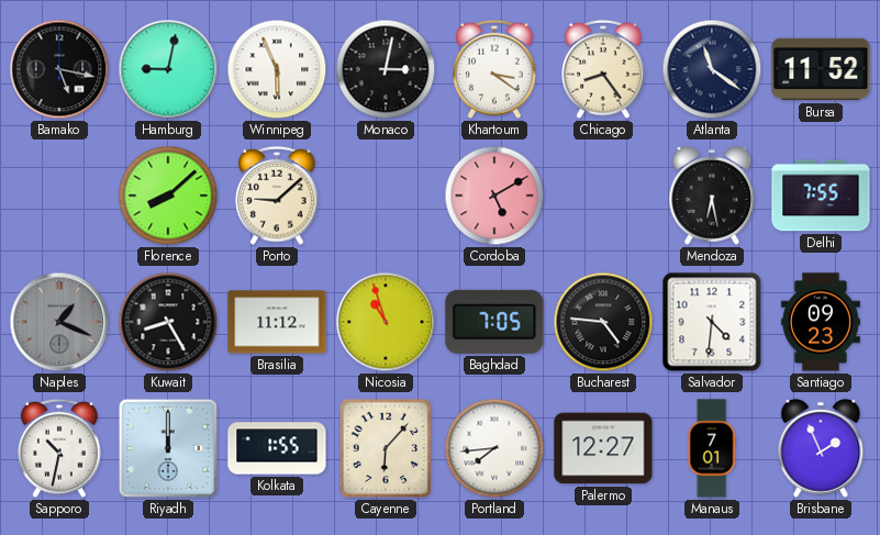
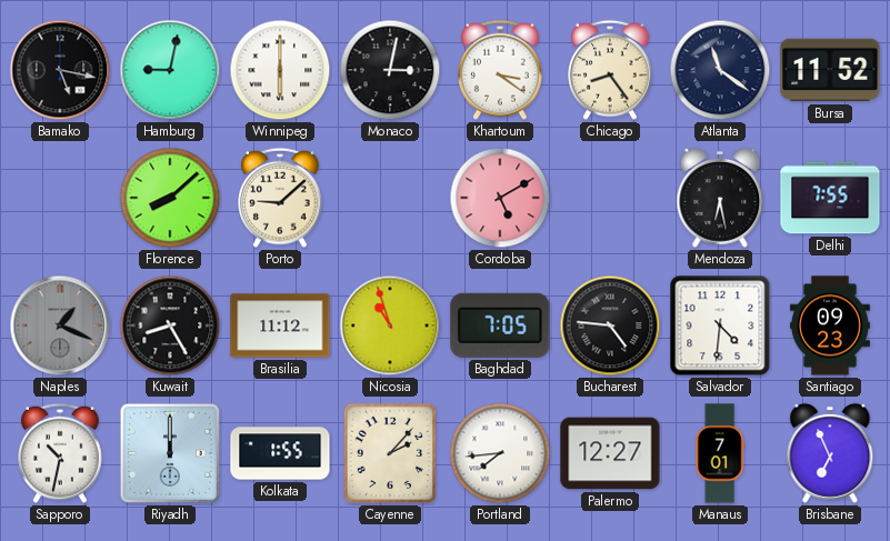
Winnipeg: 5:56 -> 6:00 (280, 70)
Cayenne: 6:07 -> 2:07 (389, 453)
Brisbane: 1:56 -> 6:56 (830, 453)
